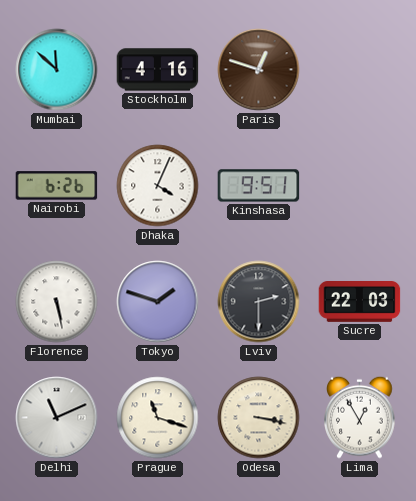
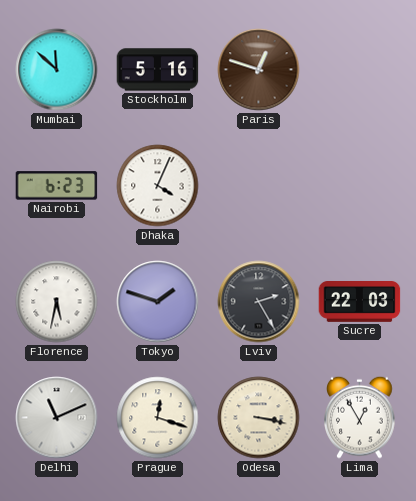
Stockholm: 4:16 -> 5:16 (158, 70)
Nairobi: 6:26 -> 6:23 (57, 186)
Kinshasa: 9:51 -> none (259, 186)
Florence: 5:28 -> 5:32 (57, 302)
Lviv: 2:30 -> 2:25 (259, 302)
Prague: 11:18 -> 12:18 (158, 418)
